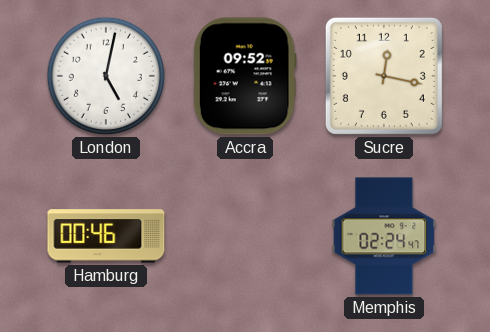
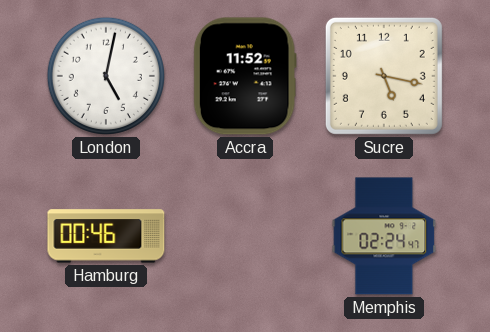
Accra: 09:52 -> 11:52 (245, 76)
Sucre: 12:17 -> 5:17 (384, 76)
